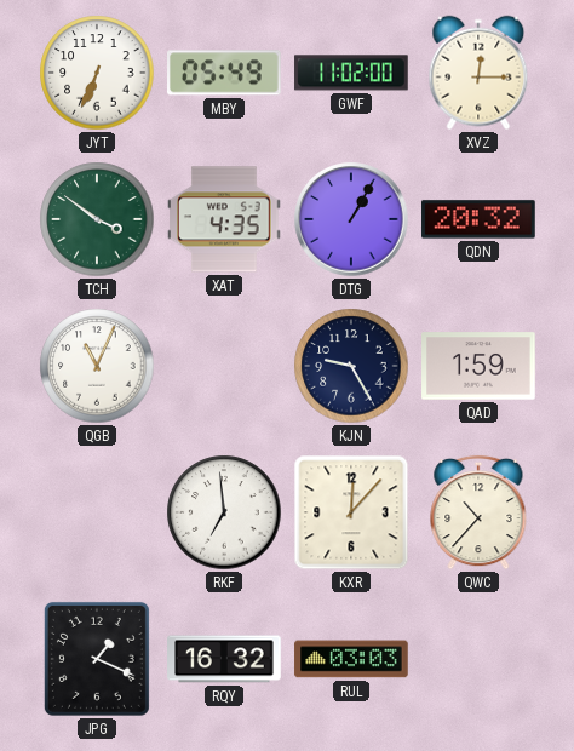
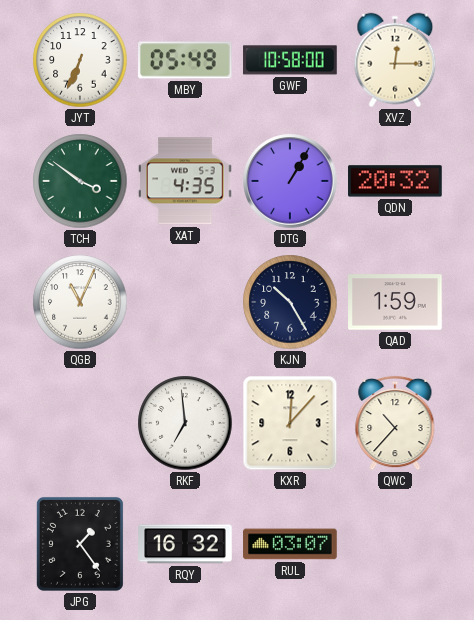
GWF: 11:02 -> 10:58 (290, 60)
KJN: 9:25 -> 10:25 (290, 302)
JPG: 1:19 -> 1:24 (80, 544)
RUL: 03:03 -> 03:07 (290, 544)
